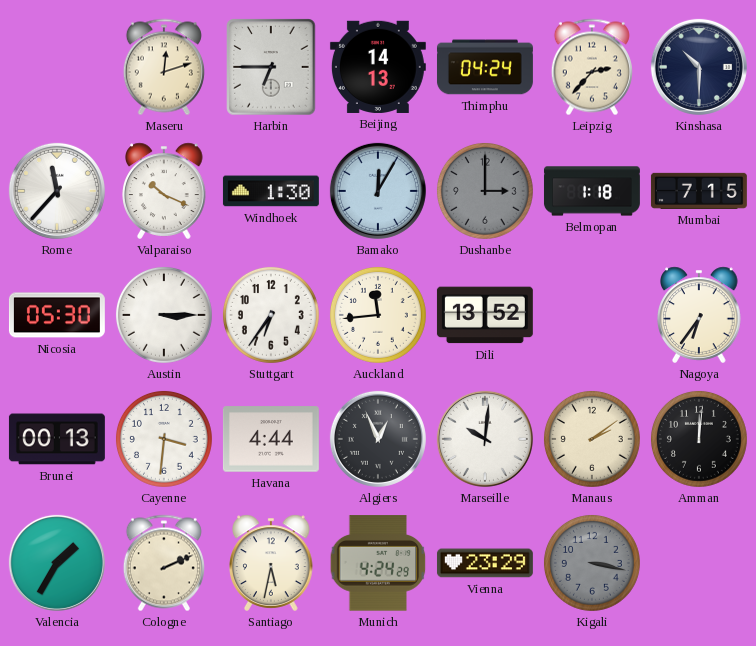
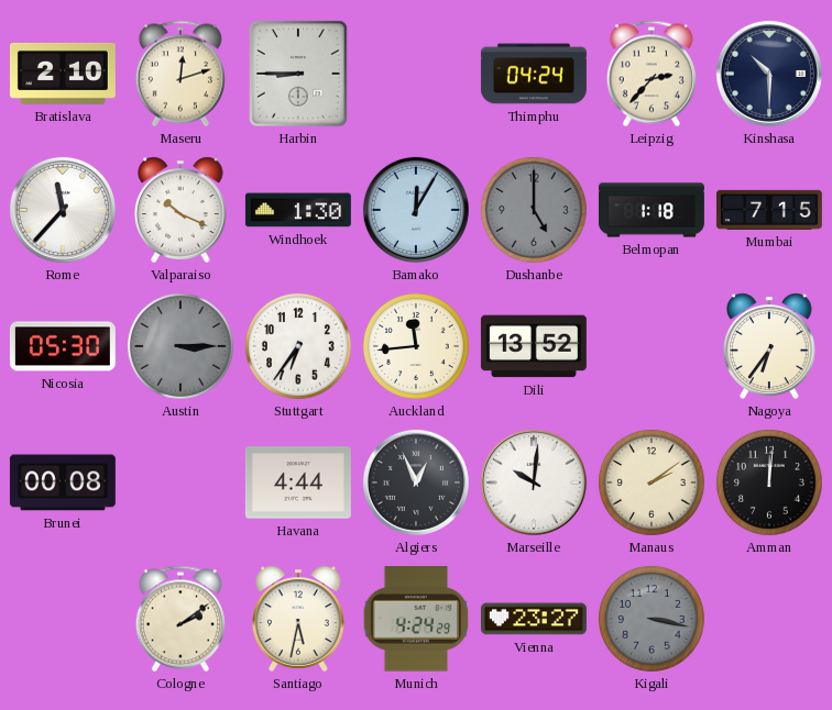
Bratislava: none -> 2:10 (63, 74)
Harbin: 6:45 -> 8:45 (298, 74)
Beijing: 14:13 -> none (378, 67)
Dushanbe: 3:00 -> 5:00 (534, 210)
Austin dial: white -> grey (180, 346)
Brunei: 00:13 -> 00:08 (63, 482)
Cayenne: 3:31 -> none (164, 439)
Valencia: 1:35 -> none (57, 563)
Cologne: 2:11 -> 2:09 (180, 619)
Vienna: 23:29 -> 23:27 (534, 619)
